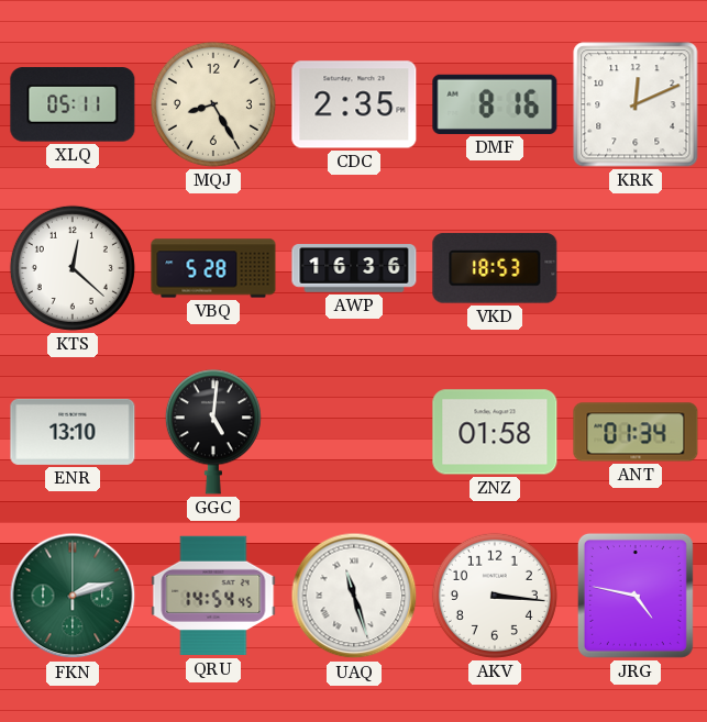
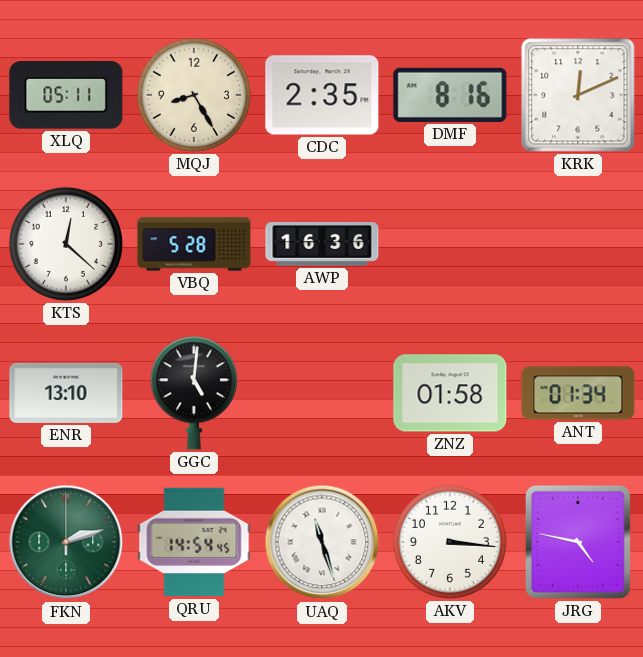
VKD: 18:53 -> none (495, 268)
